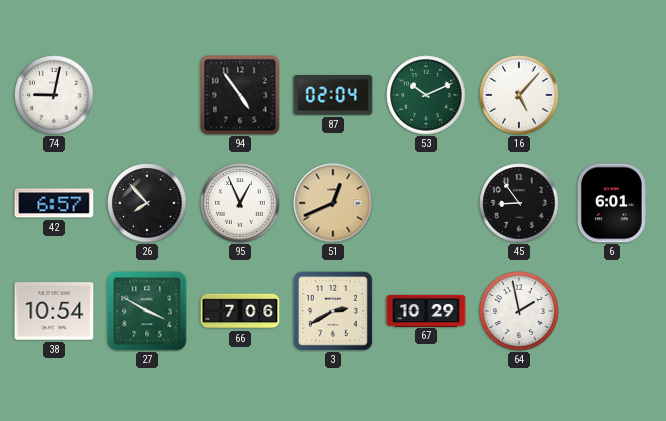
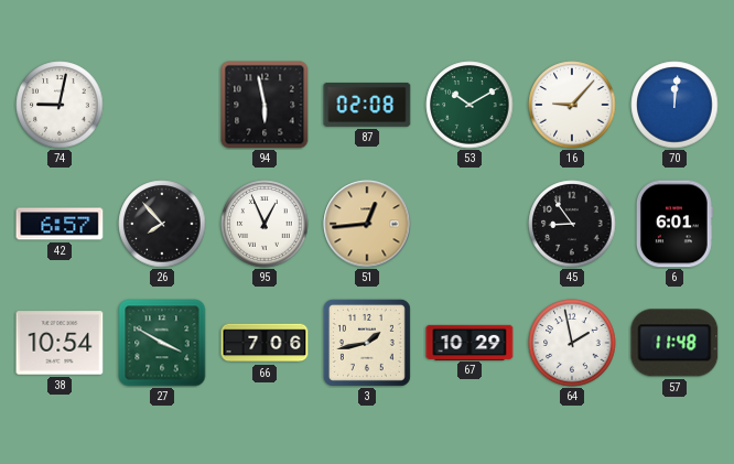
94: 4:54 -> 5:58 (265, 105)
87: 02:04 -> 02:08 (367, 105)
53: 10:11 -> 10:10 (469, 105)
16: 5:07 -> 9:07 (572, 105)
70: none -> 12:01 (674, 105)
51: 12:41 -> 12:44 (367, 224)
3: 2:40 -> 1:43 (367, 343)
57: none -> 11:48 (674, 343)
